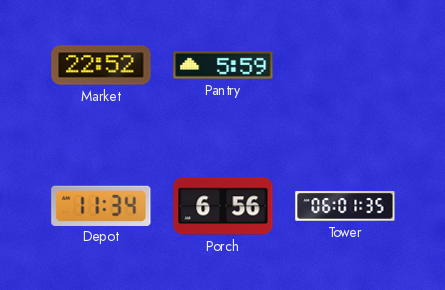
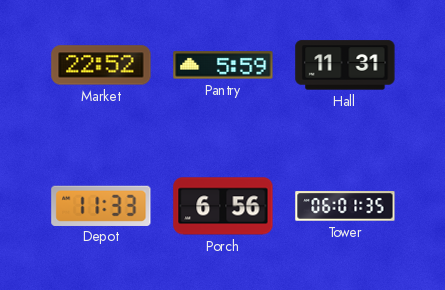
Hall: none -> 11:31 (345, 65)
Depot: 11:34 -> 11:33 (101, 205)
